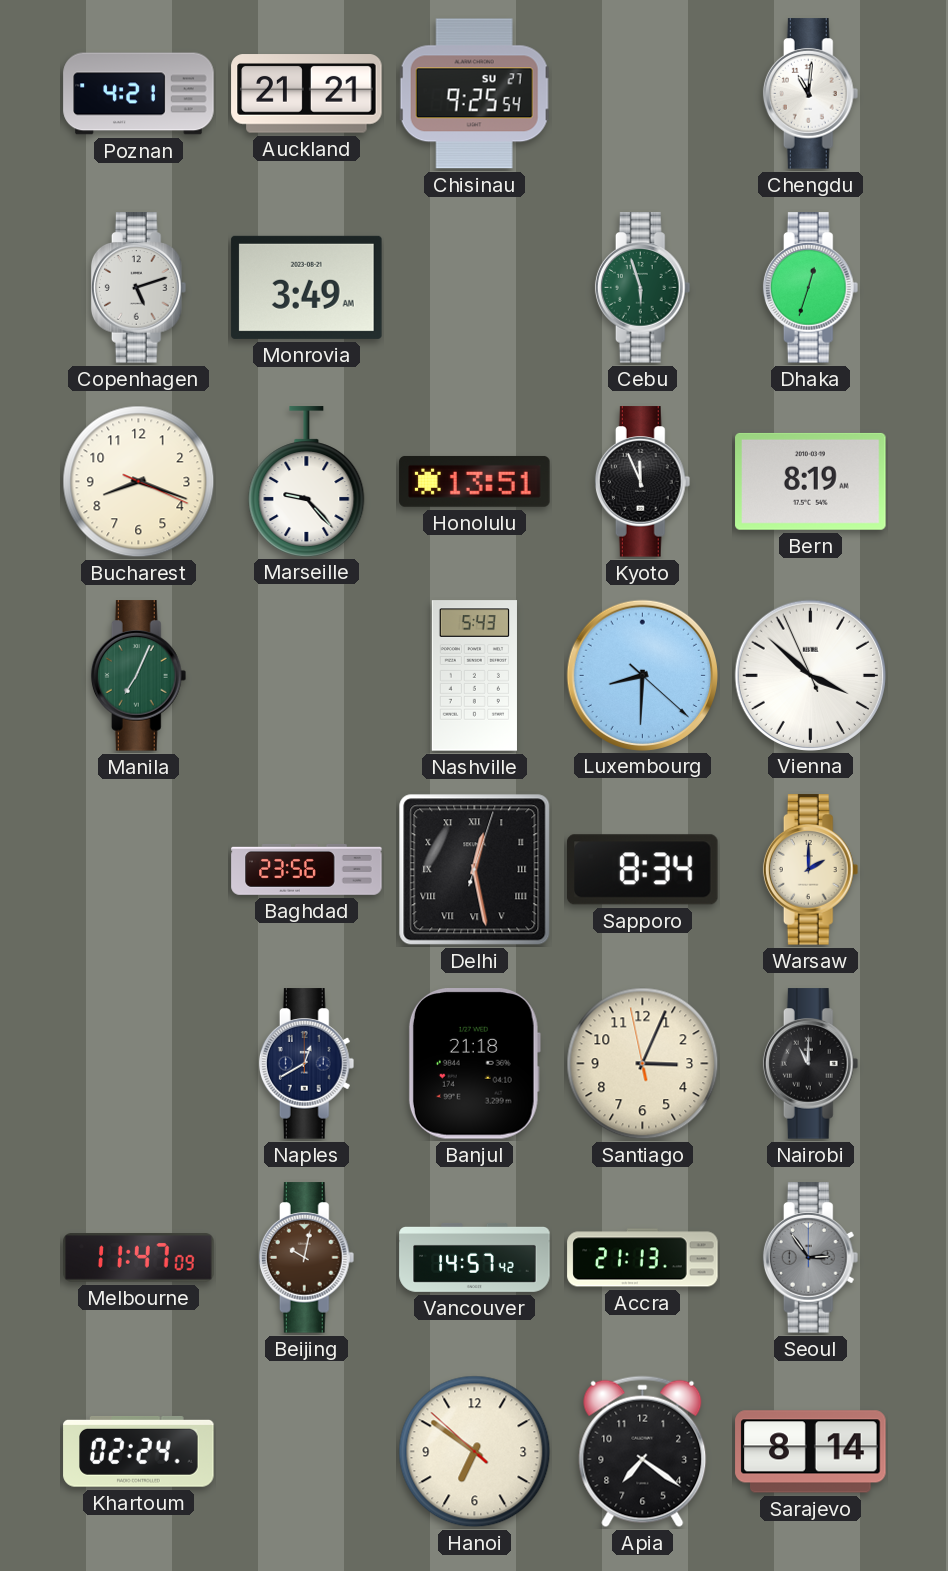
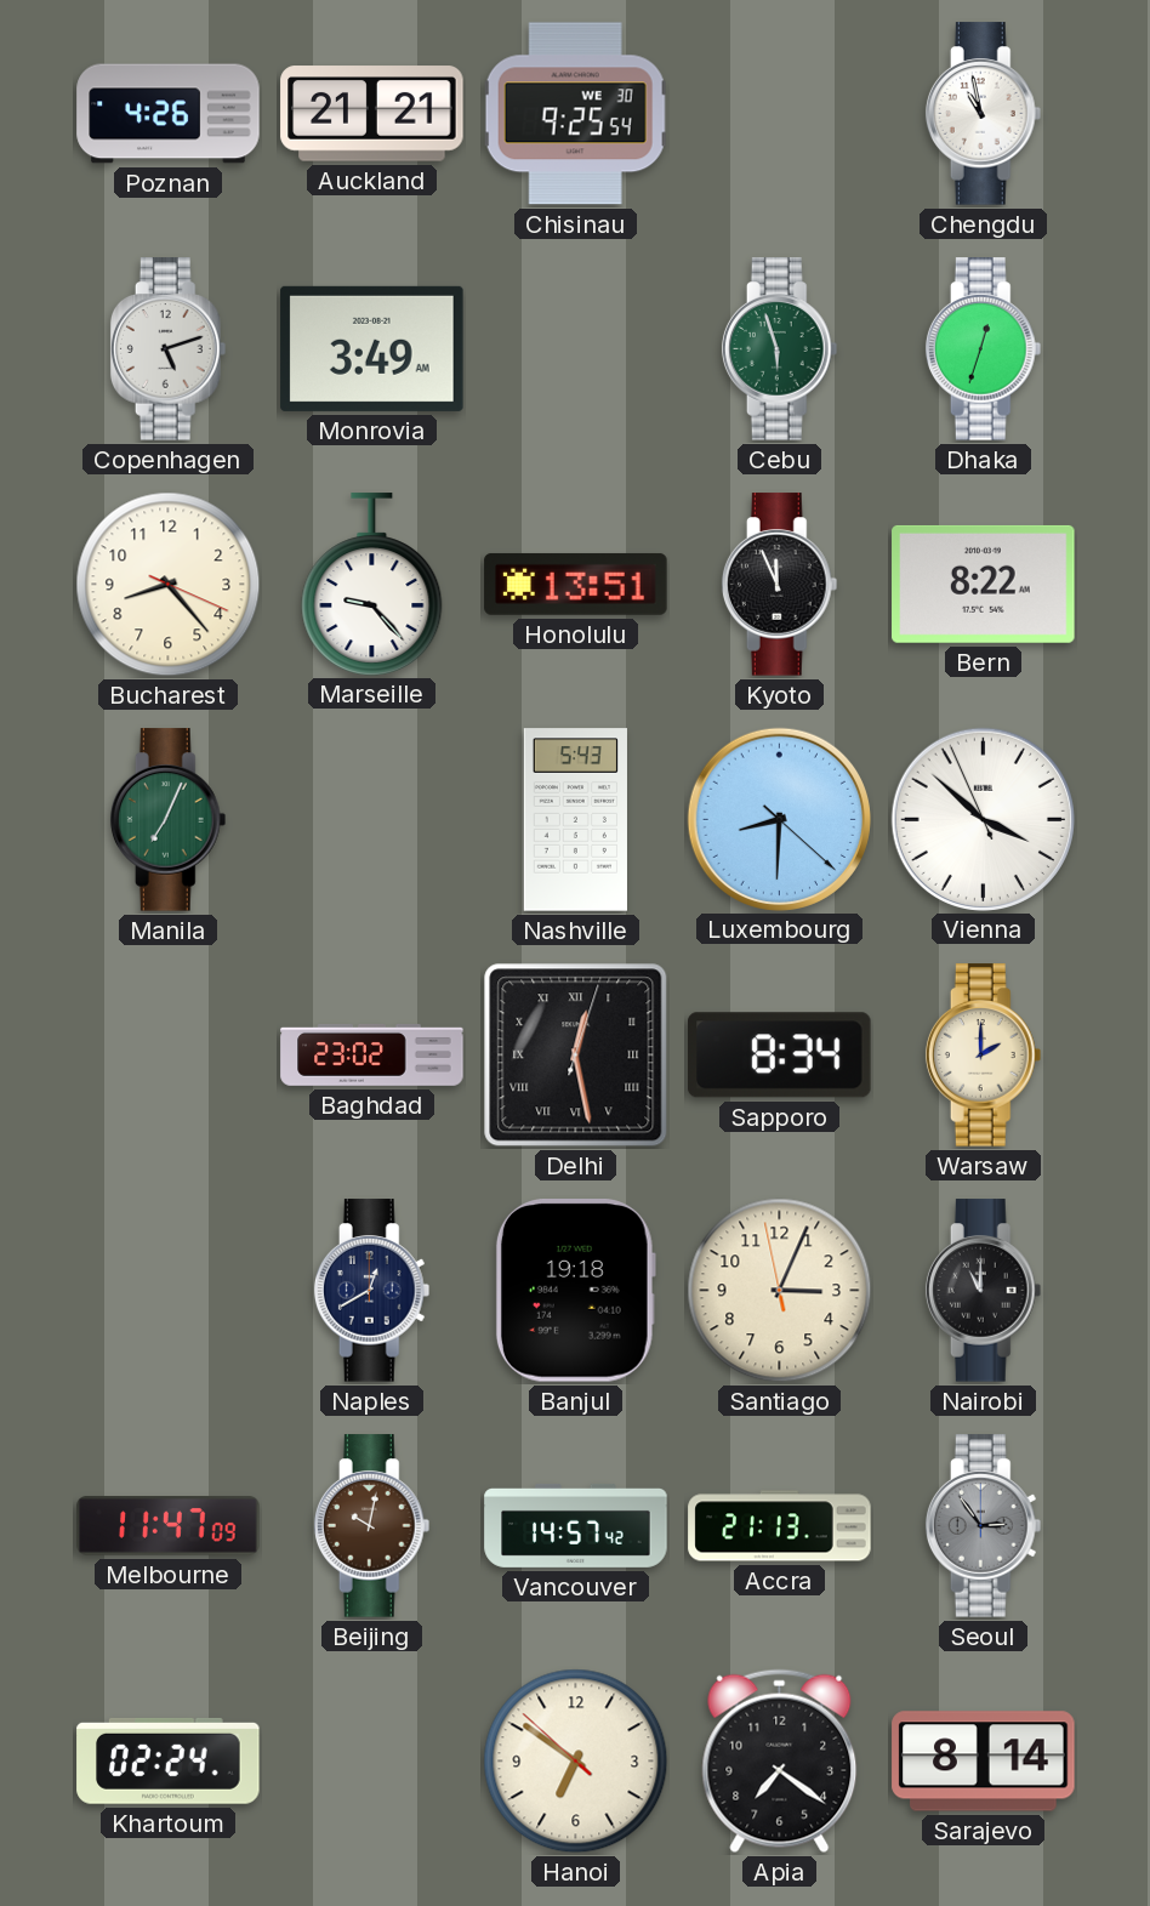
Poznan: 4:21 -> 4:26 (169, 114)
Chisinau date: SU 27 -> WE 30 (575, 114)
Chengdu: 11:01 -> 10:58 (984, 114)
Bucharest: 8:18 -> 8:23 (169, 585)
Bern: 8:19 -> 8:22 (984, 584)
Baghdad: 23:56 -> 23:02 (372, 1054)
Banjul: 21:18 -> 19:18 (575, 1291)
